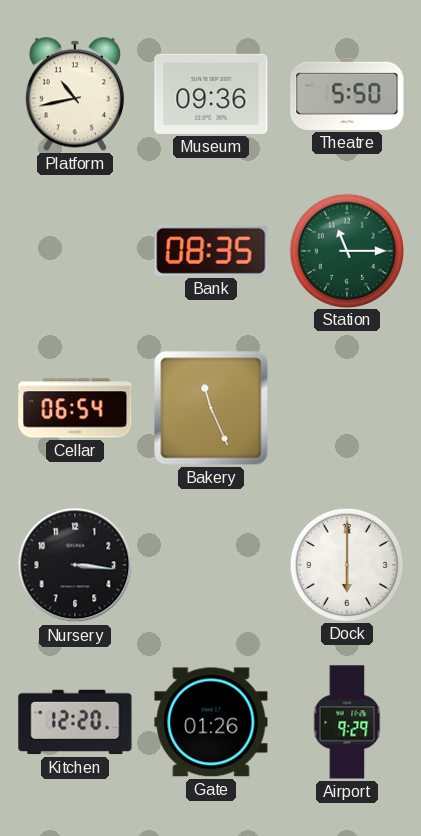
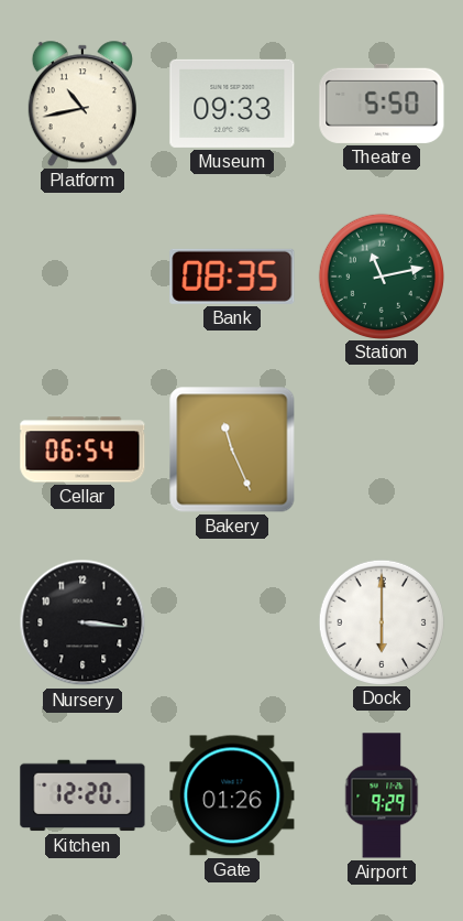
Museum: 09:36 -> 09:33 (232, 104)
Station: 11:15 -> 11:13 (381, 275)
